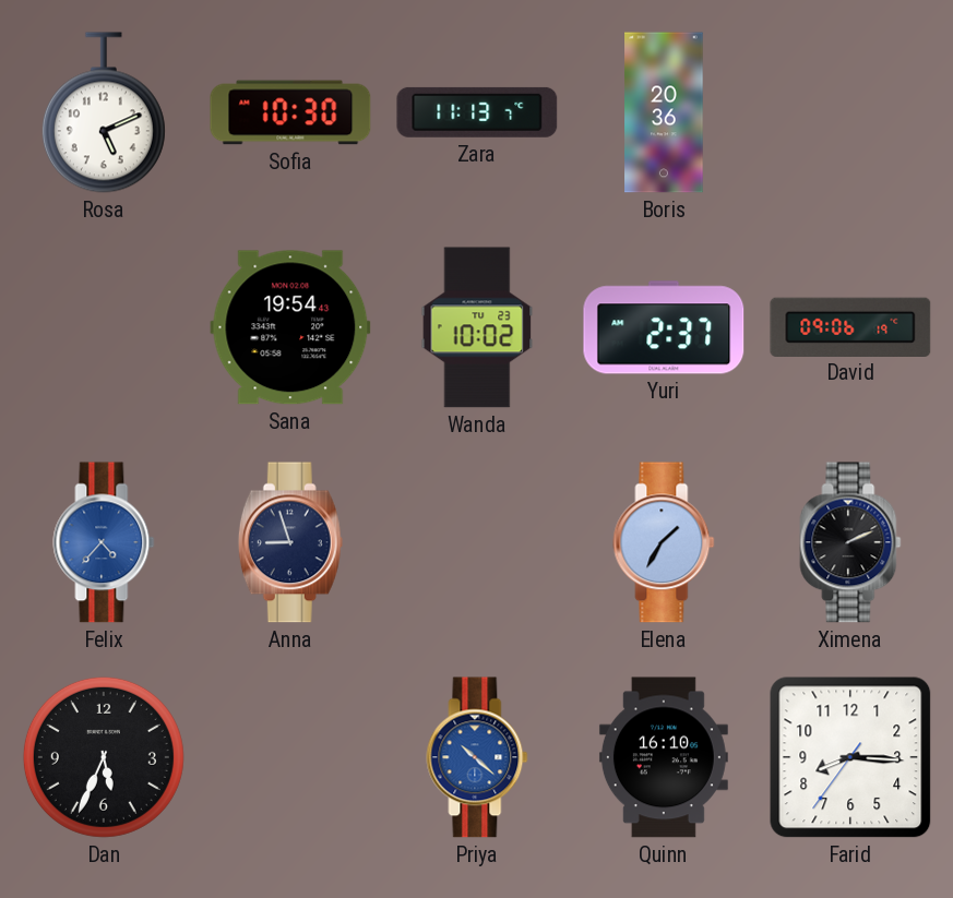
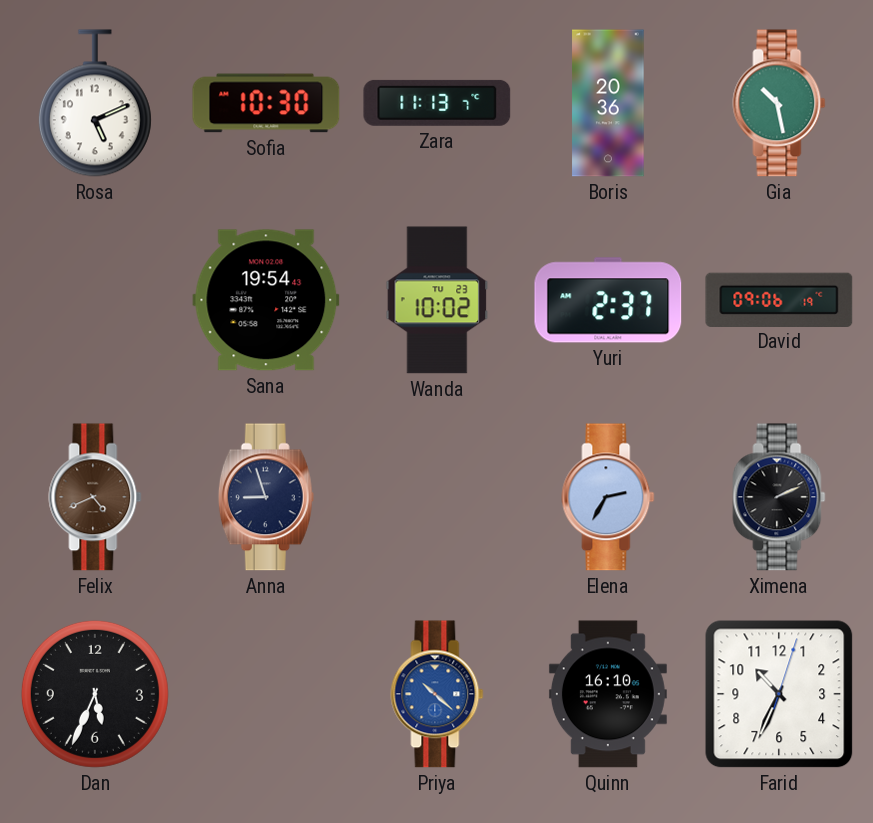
Gia: none -> 10:28 (779, 103)
Felix: 4:37 -> 4:41 (95, 497)
Felix dial: blue -> brown (95, 497)
Elena: 1:35 -> 2:35 (608, 497)
Farid: 8:15 -> 10:34 (779, 694)
